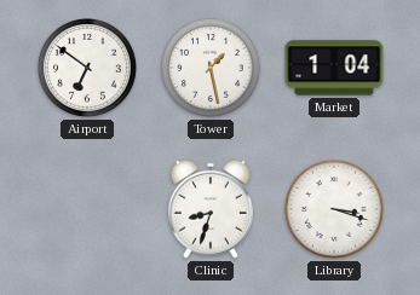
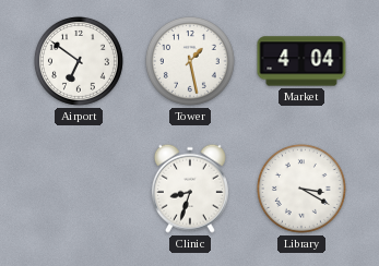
Market: 1:04 -> 4:04 (301, 61)
Library: 3:18 -> 3:20 (301, 189)
